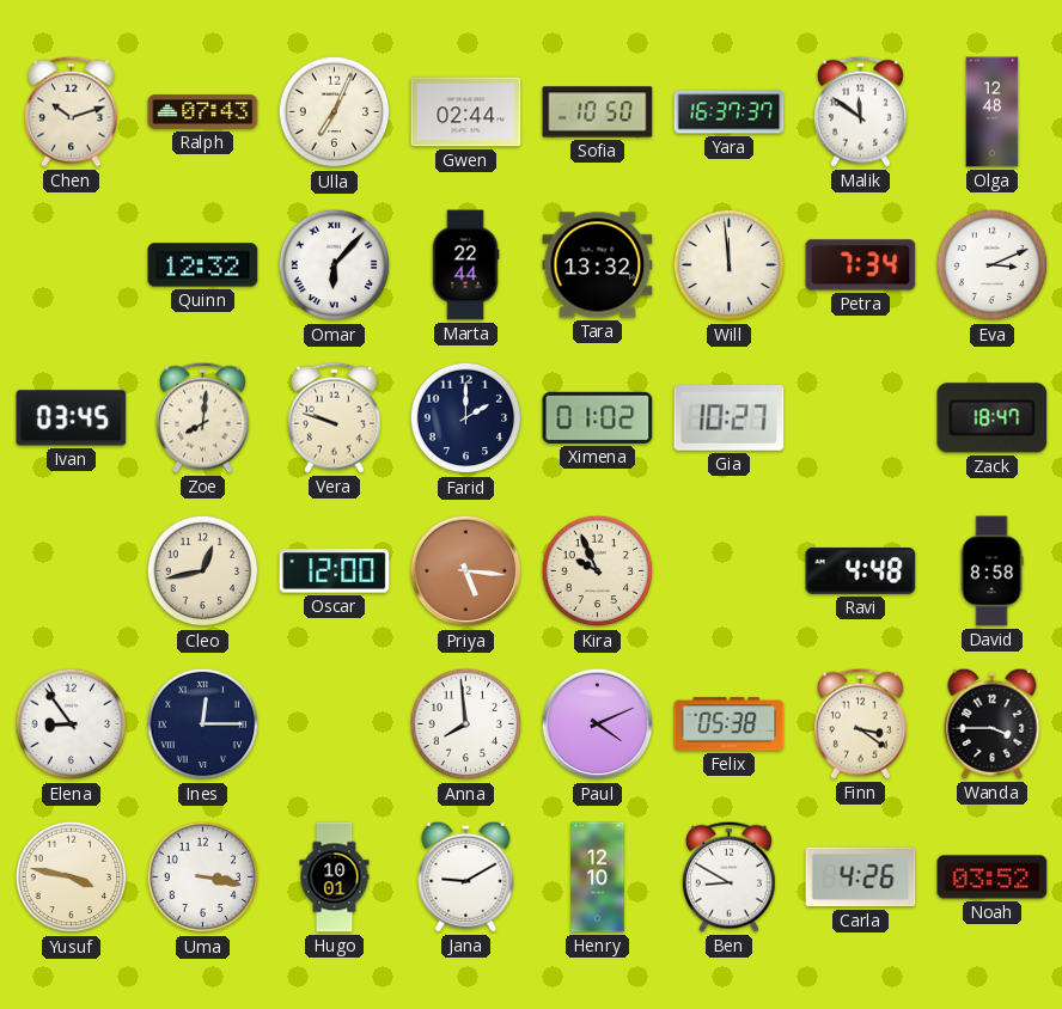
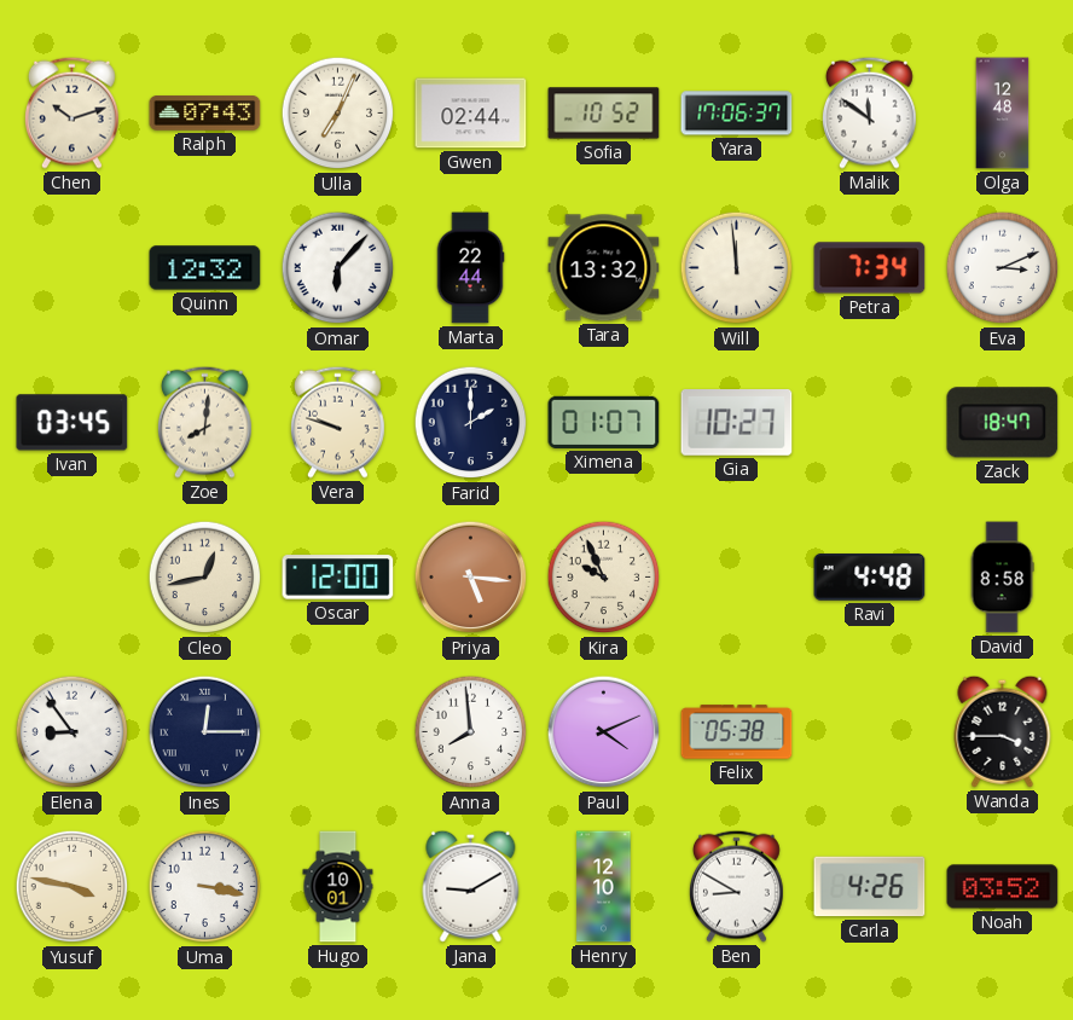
Sofia: 10:50 -> 10:52 (604, 114)
Yara: 16:37 -> 17:06 (737, 114)
Ximena: 01:02 -> 01:07 (604, 422)
Finn: 3:21 -> none (860, 723)
